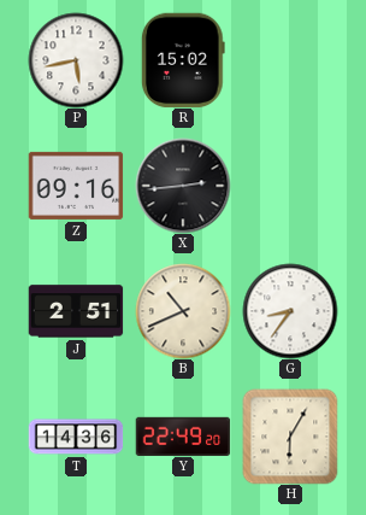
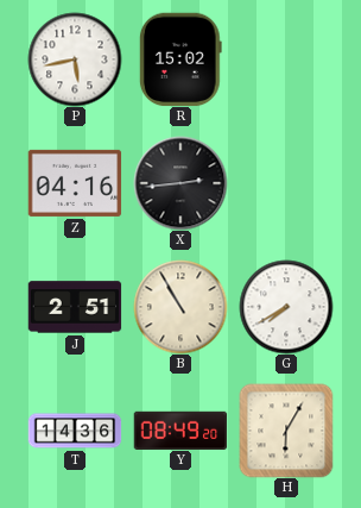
Z: 09:16 -> 04:16 (75, 183)
B: 10:41 -> 10:55 (180, 307)
G: 8:36 -> 7:40 (286, 307)
Y: 22:49 -> 08:49 (180, 429)
